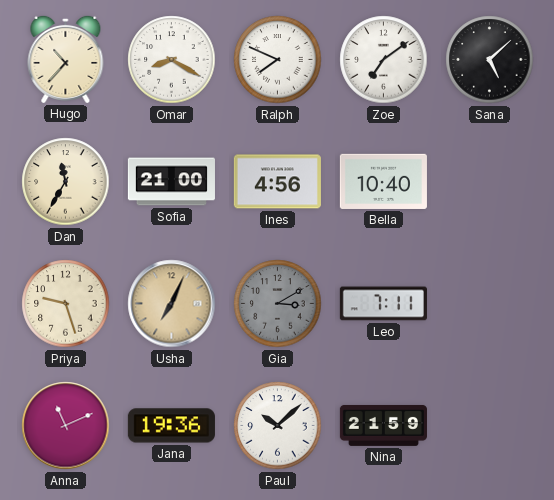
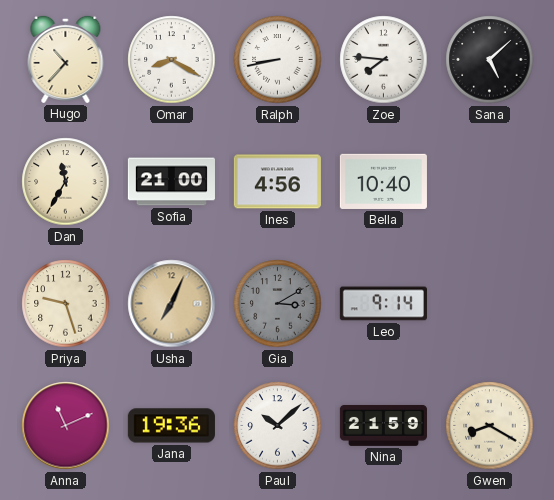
Ralph: 7:49 -> 8:43 (278, 60)
Zoe: 7:09 -> 7:46 (384, 60)
Leo: 7:11 -> 9:14 (383, 304)
Gwen: none -> 8:20 (490, 426)
